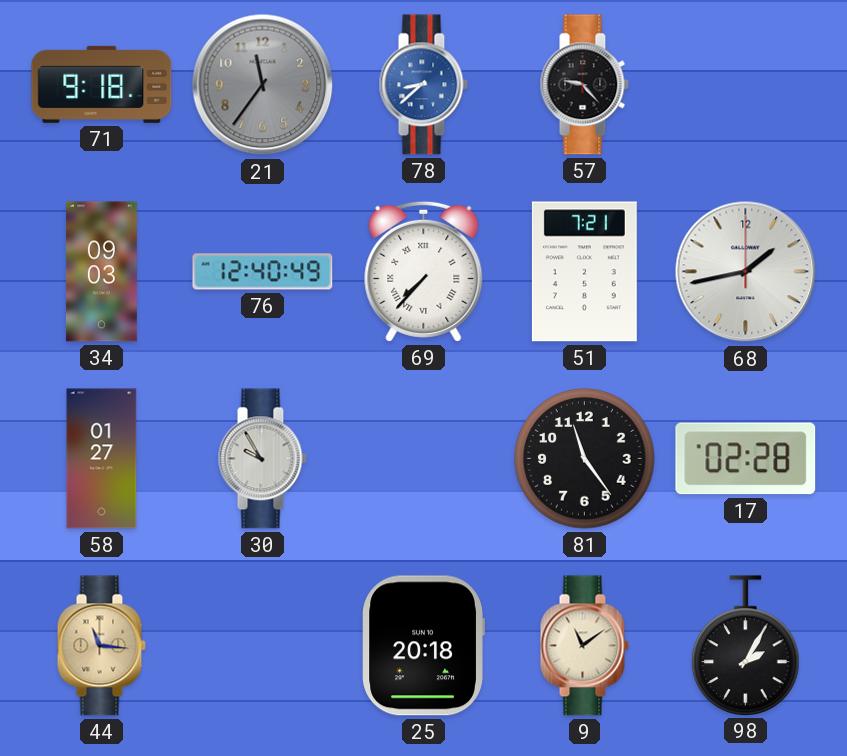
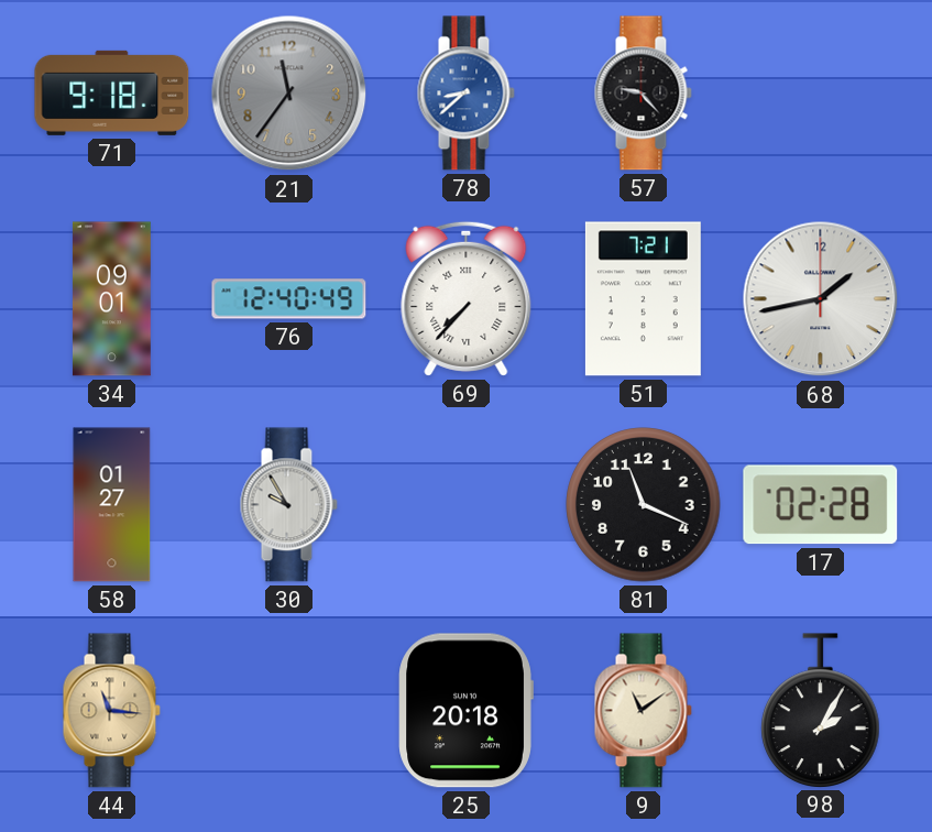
34: 09:03 -> 09:01 (111, 299)
81: 11:24 -> 11:19 (644, 505)
